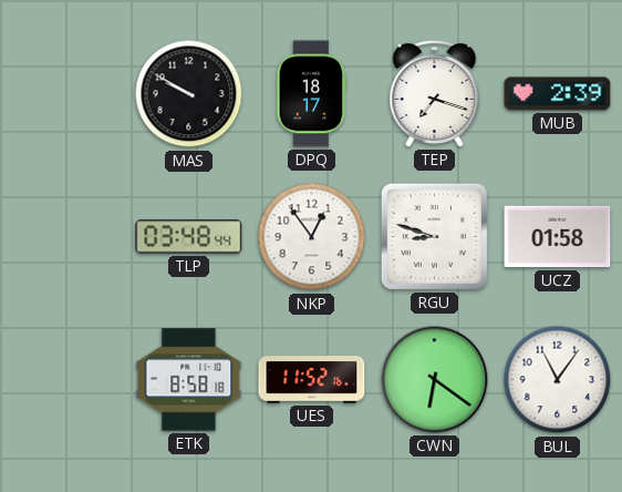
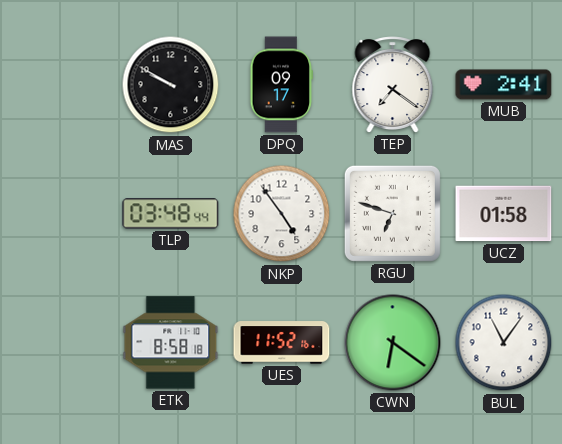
DPQ: 18:17 -> 09:17 (282, 85)
TEP: 7:18 -> 7:21 (393, 85)
MUB: 2:39 -> 2:41 (504, 85)
NKP: 12:54 -> 4:54 (282, 214)
RGU: 8:48 -> 6:48 (392, 213)
